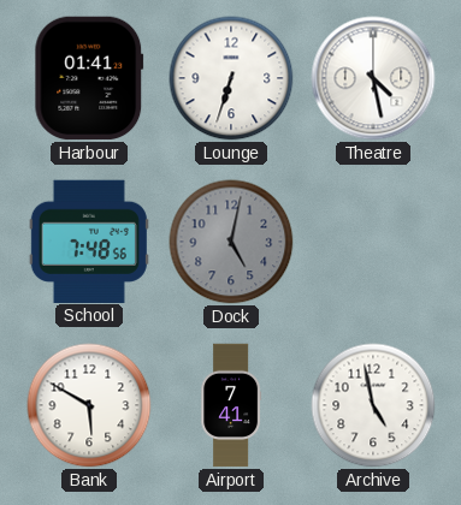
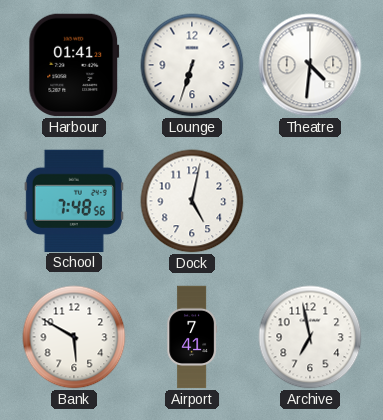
Theatre: 4:28 -> 4:31 (310, 65)
Dock dial: grey -> white (192, 201)
Archive: 4:58 -> 6:58 (310, 337)
